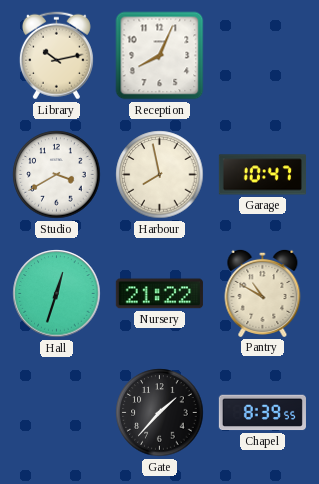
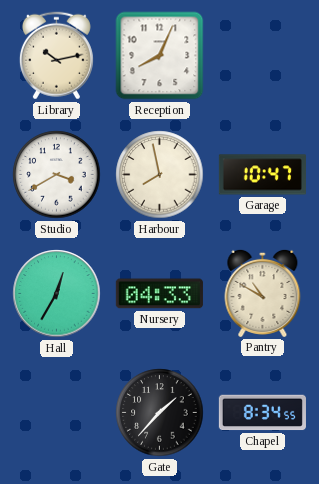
Hall: 12:33 -> 12:35 (57, 294)
Nursery: 21:22 -> 04:33 (159, 294)
Chapel: 8:39 -> 8:34 (262, 413)
